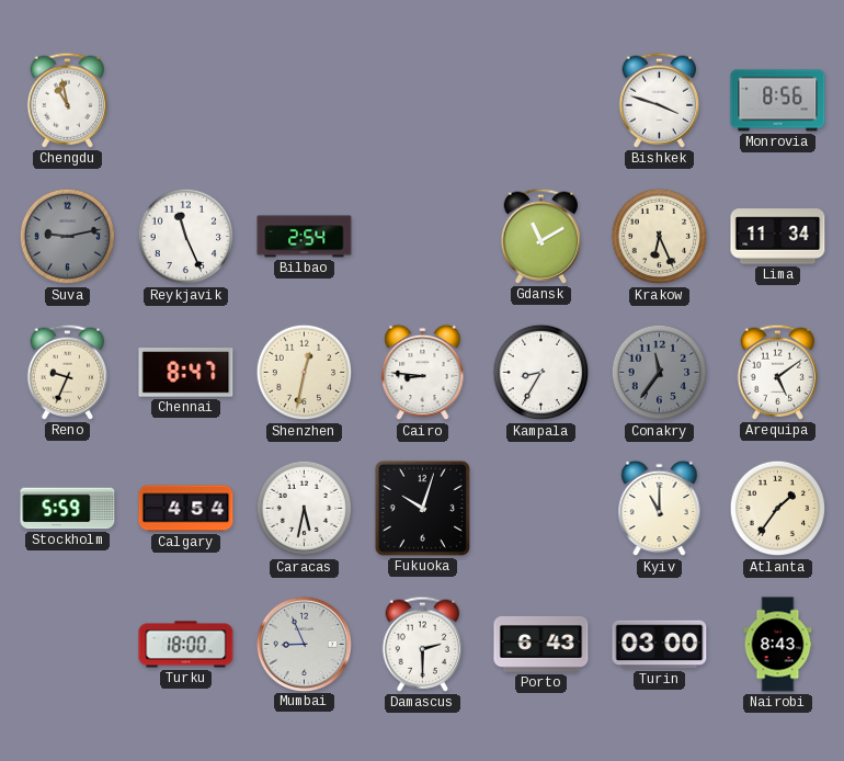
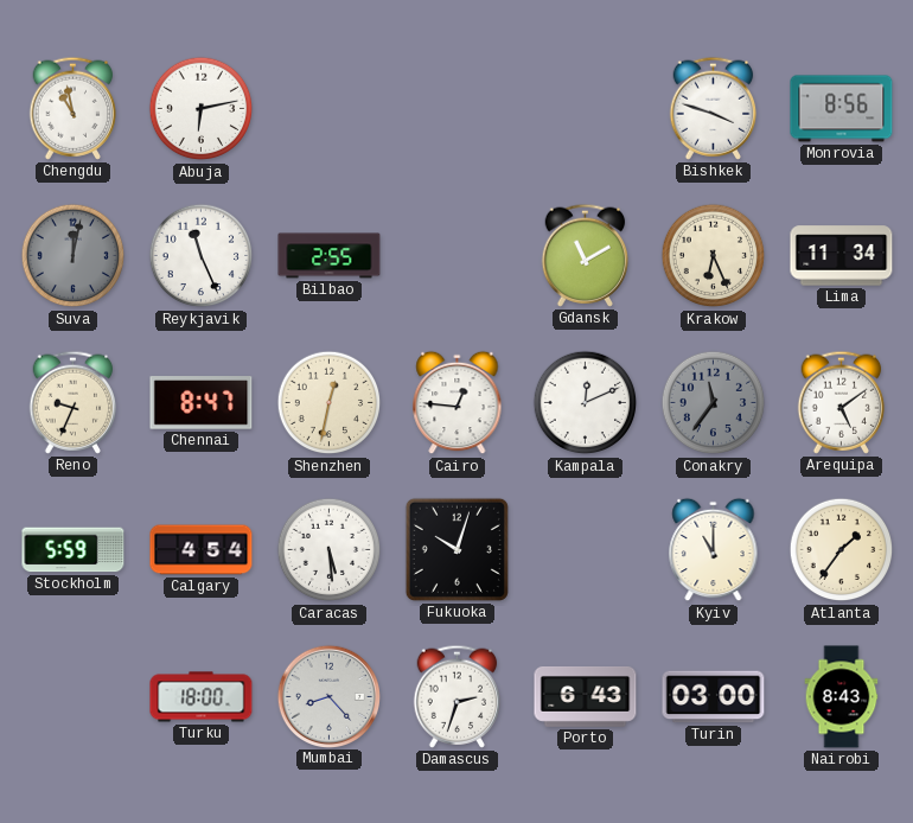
Abuja: none -> 6:13 (202, 109)
Suva: 9:13 -> 12:02 (74, 256)
Bilbao: 2:54 -> 2:55 (330, 256)
Cairo: 8:46 -> 12:46 (458, 403)
Kampala: 8:35 -> 12:11 (586, 403)
Caracas: 5:32 -> 5:29 (330, 550)
Mumbai: 8:56 -> 8:23 (328, 696)
Damascus: 2:30 -> 2:33 (458, 696)
